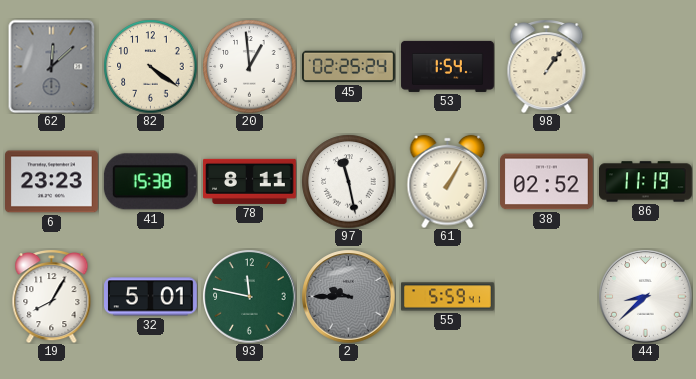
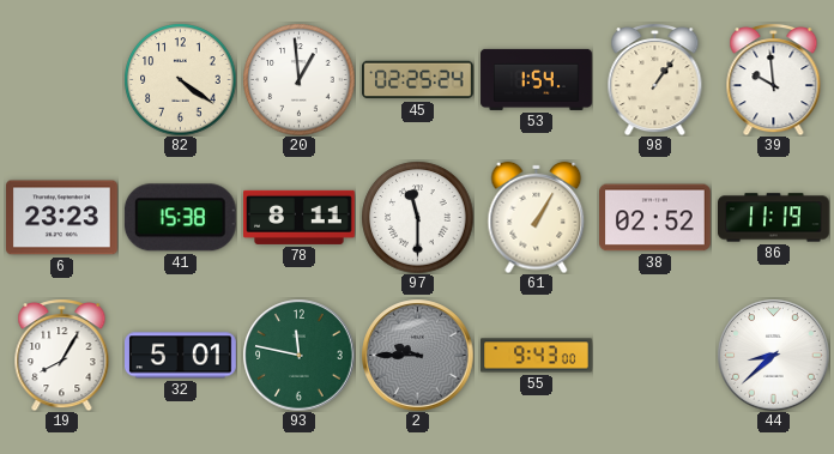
62: 12:08 -> none (52, 66)
39: none -> 9:59 (774, 80)
97: 11:28 -> 11:30 (417, 217)
55: 5:59 -> 9:43 (537, 356)
